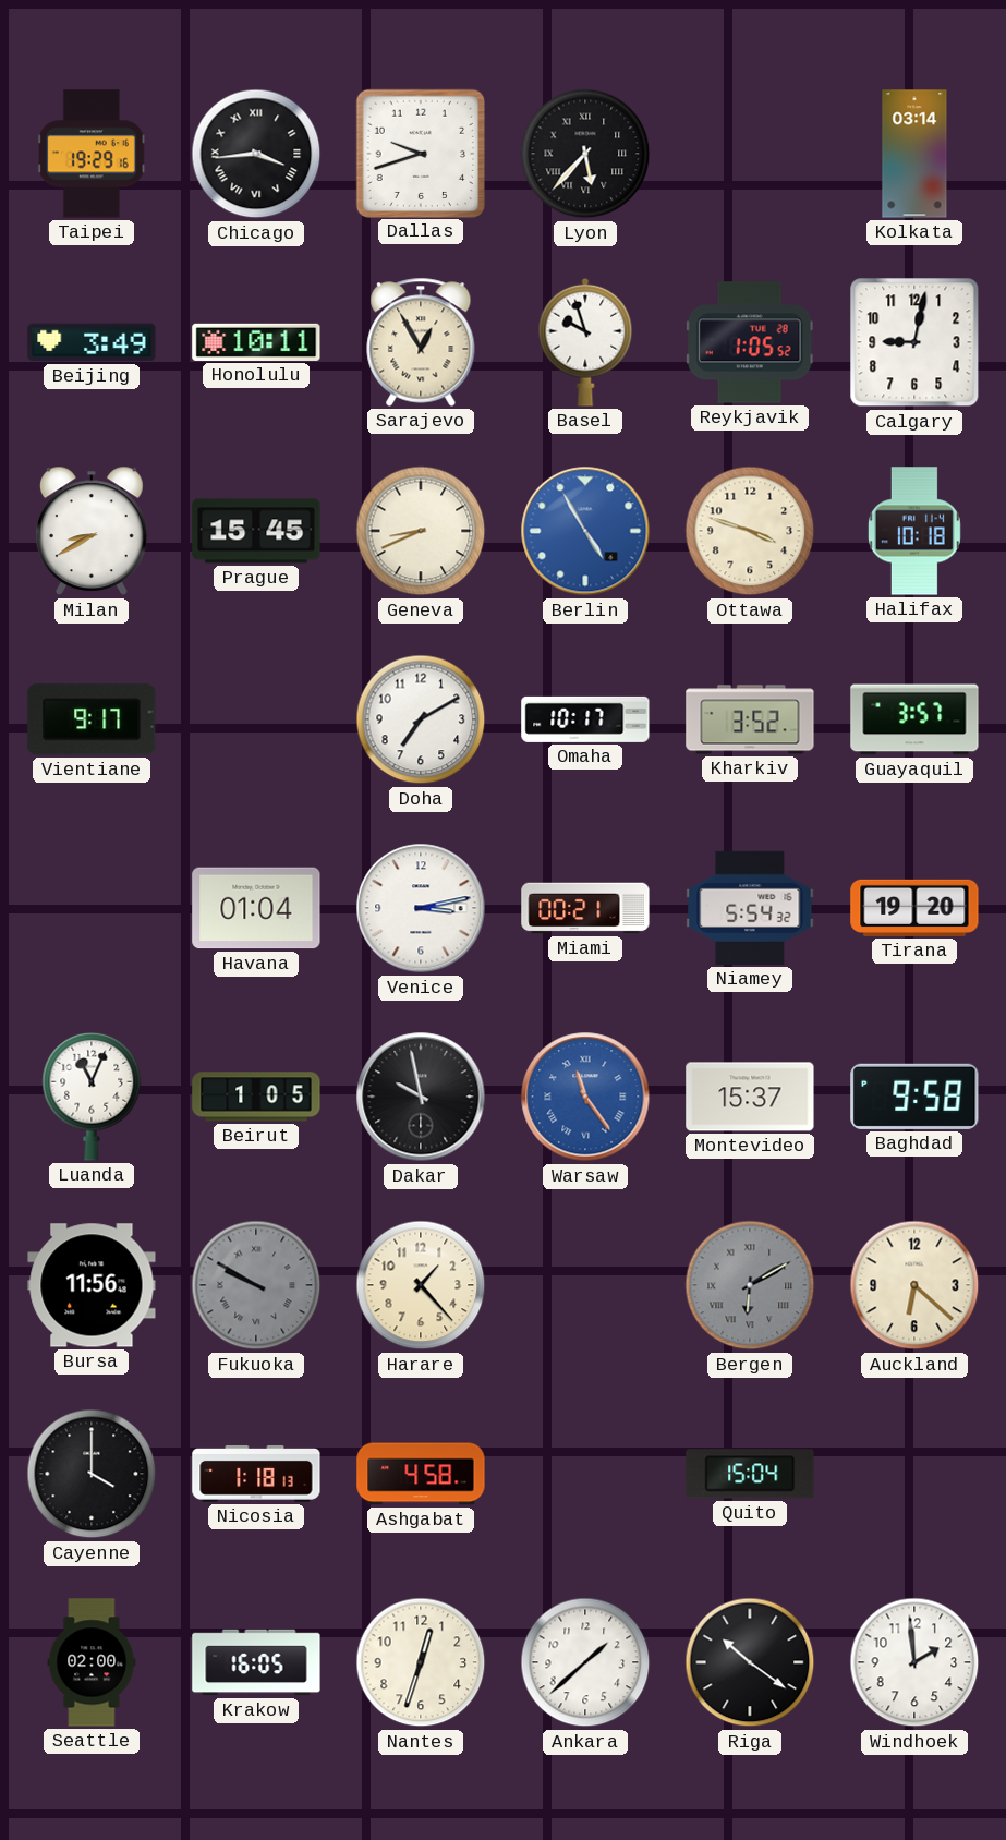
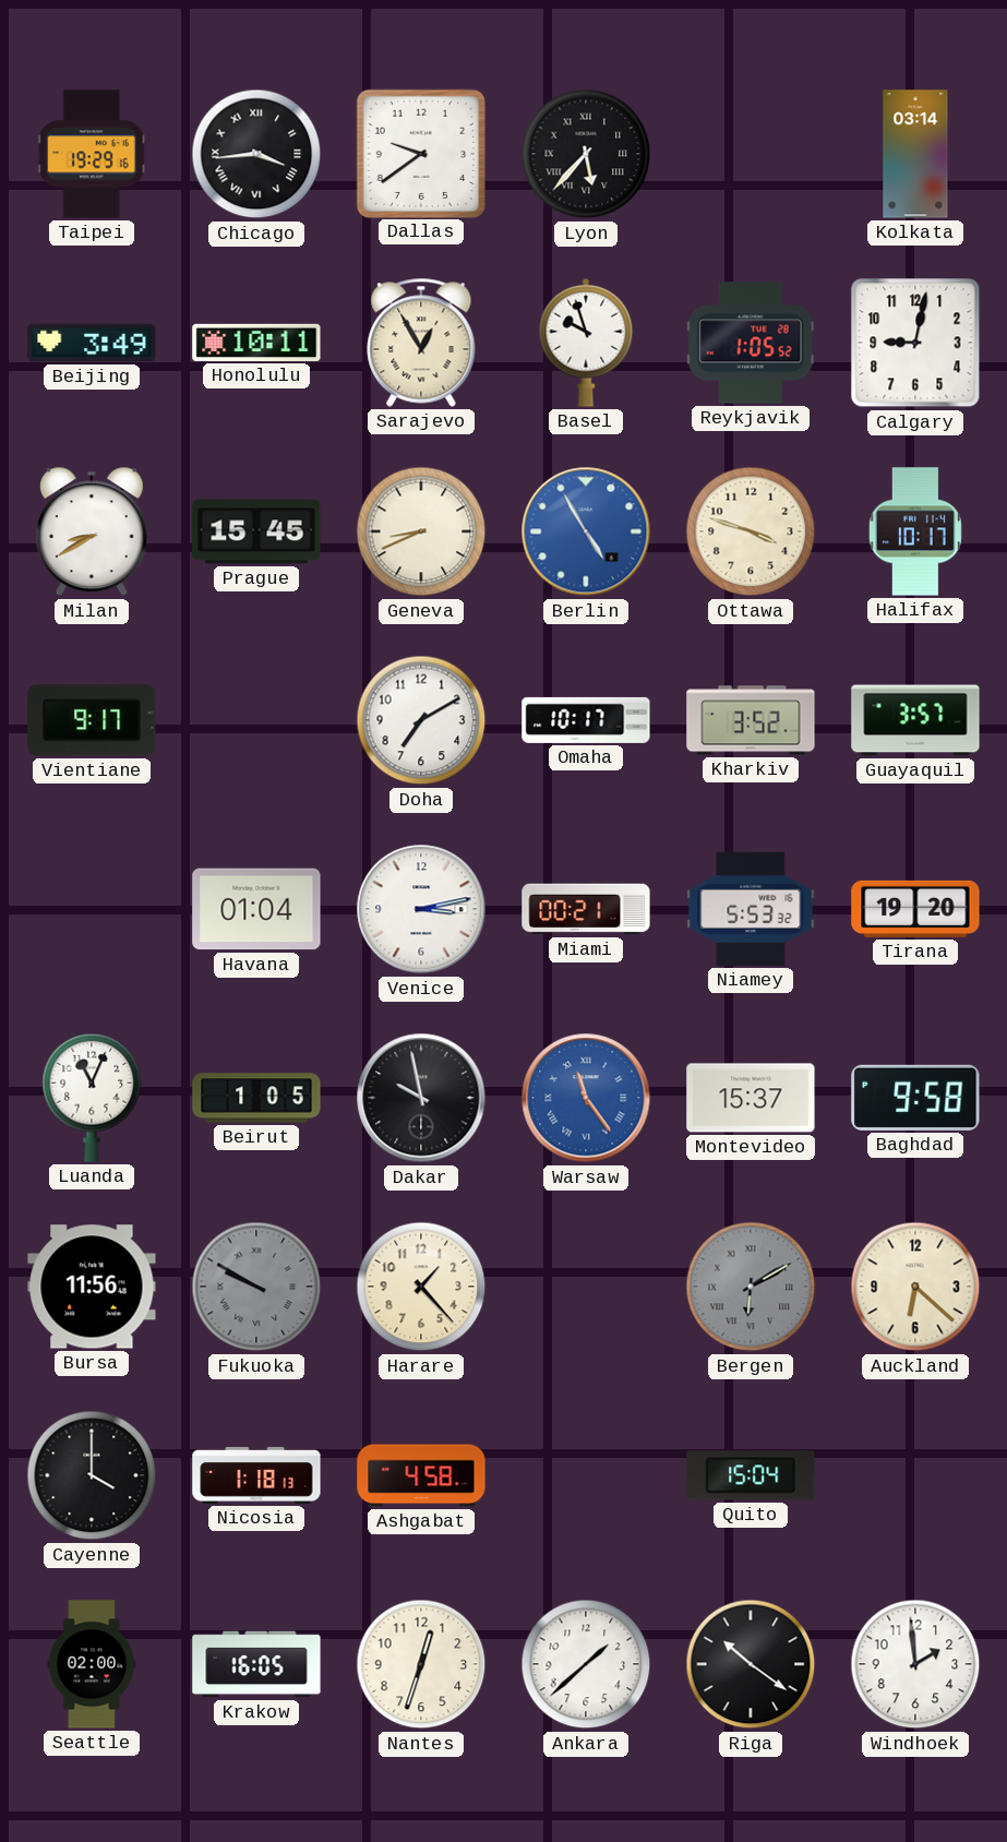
Dallas: 9:42 -> 9:39 (420, 153)
Halifax: 10:18 -> 10:17 (915, 531)
Niamey: 5:54 -> 5:53 (751, 909)
